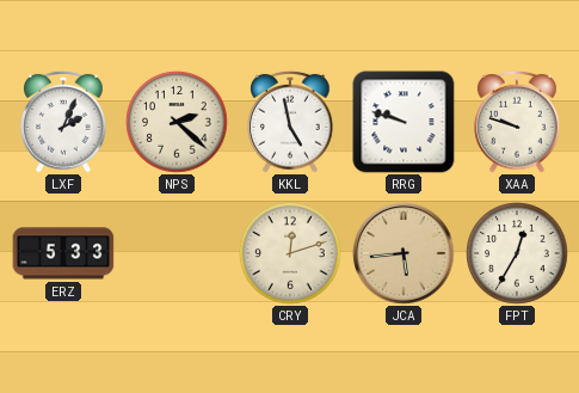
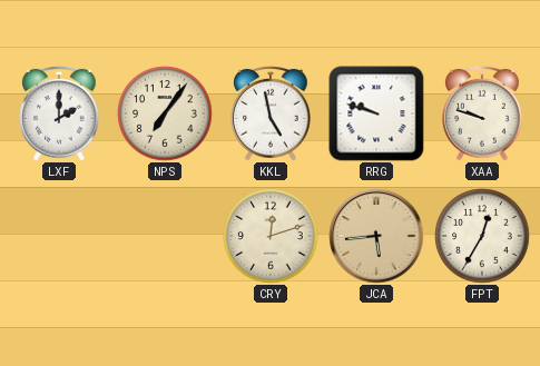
LXF: 2:04 -> 2:00 (59, 113)
NPS: 2:22 -> 7:06 (165, 113)
ERZ: 5:33 -> none (63, 253)
